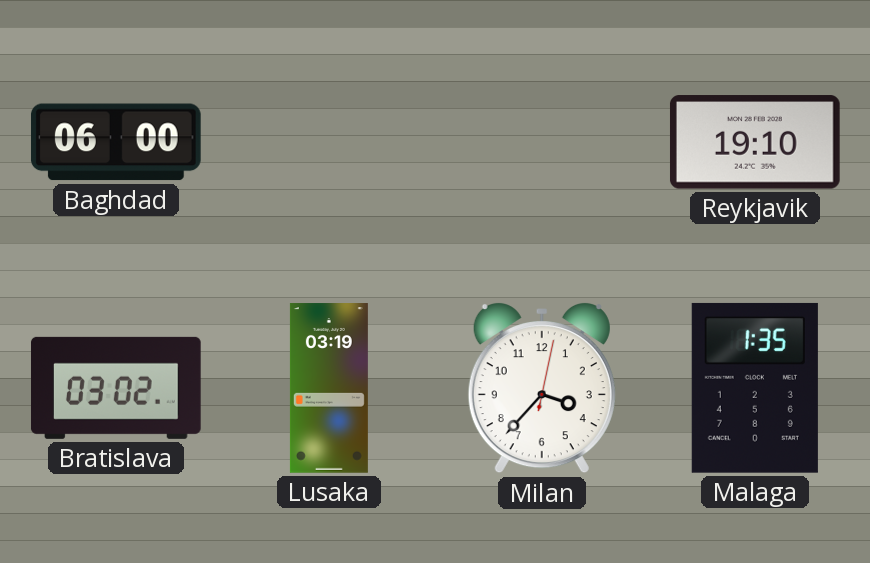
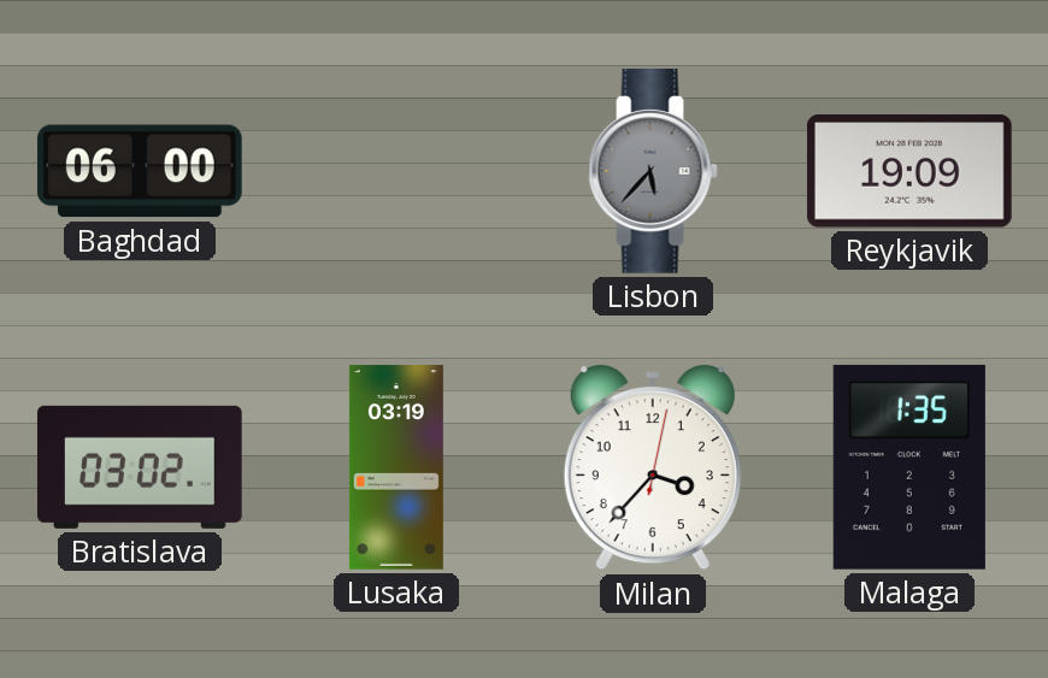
Lisbon: none -> 5:37 (653, 172)
Reykjavik: 19:10 -> 19:09 (909, 171)
